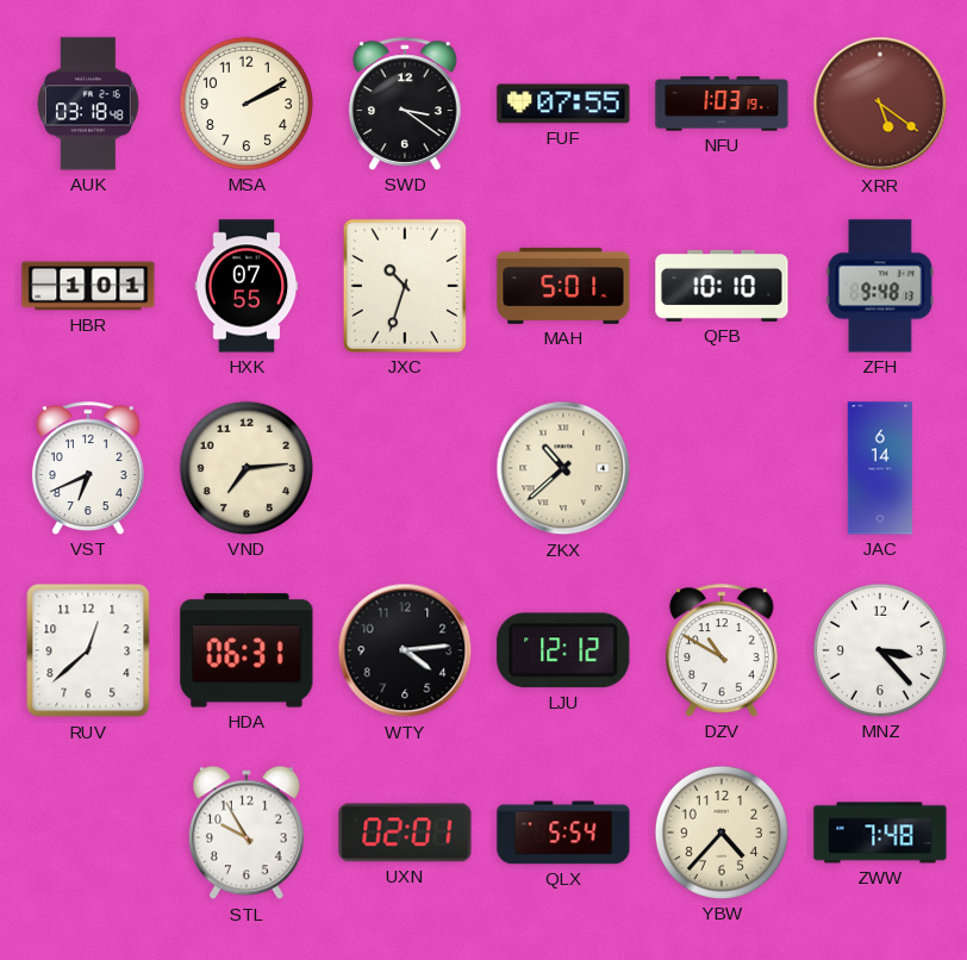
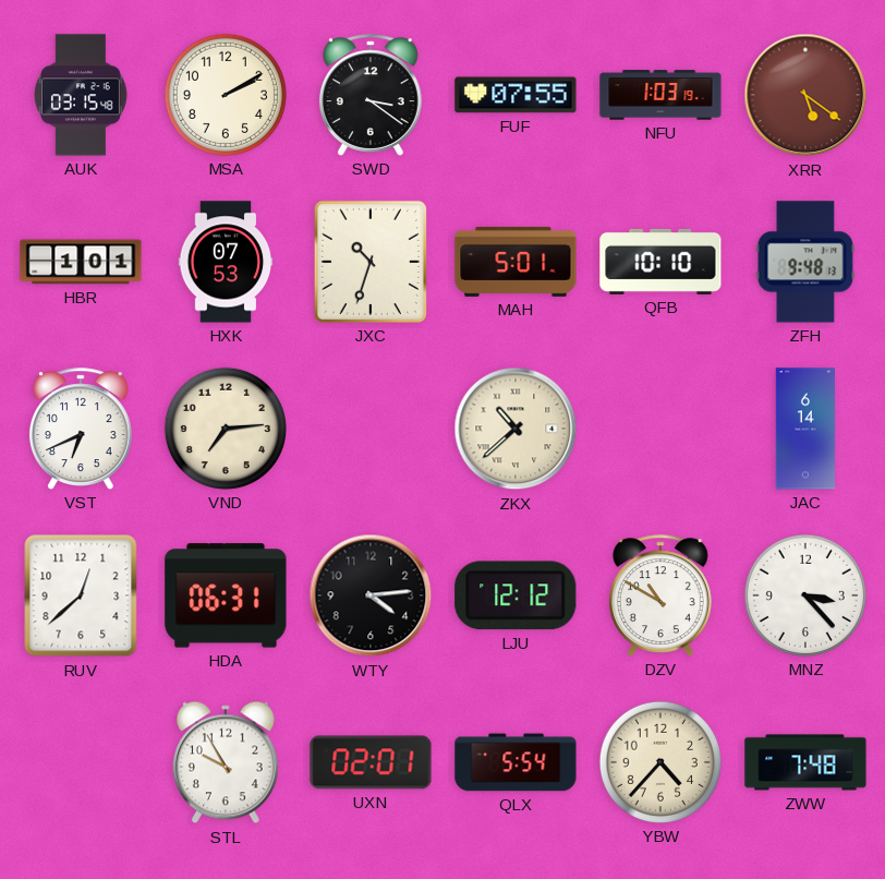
AUK: 03:18 -> 03:15 (81, 95)
HXK: 07:55 -> 07:53 (226, 262)
